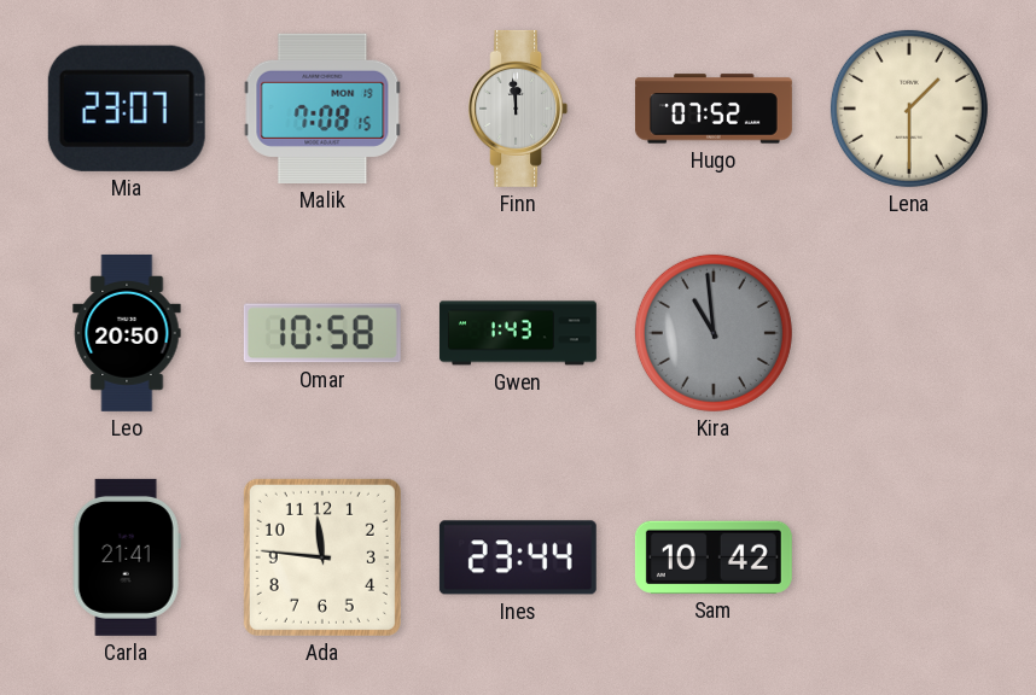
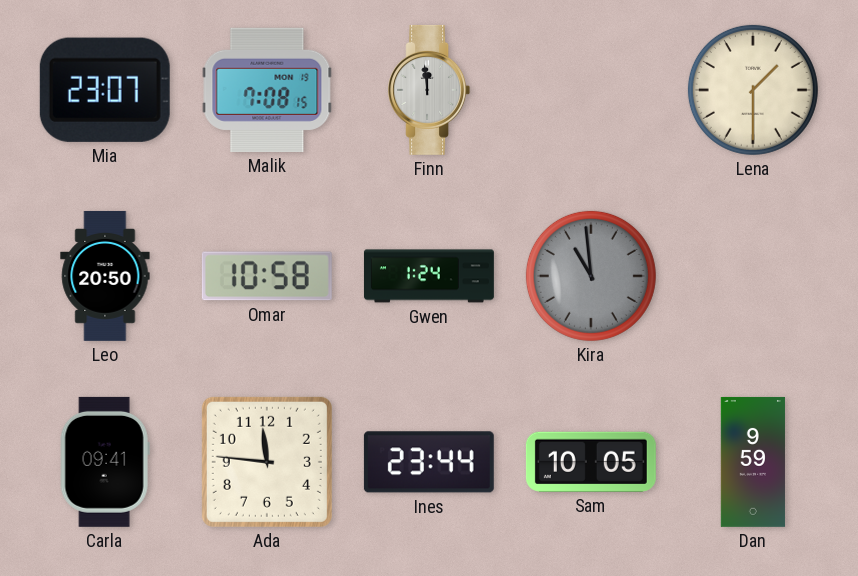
Hugo: 07:52 -> none (714, 109)
Gwen: 1:43 -> 1:24 (429, 276)
Carla: 21:41 -> 09:41 (105, 462)
Sam: 10:42 -> 10:05 (591, 462)
Dan: none -> 9:59 (752, 462)
